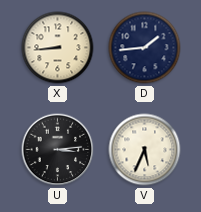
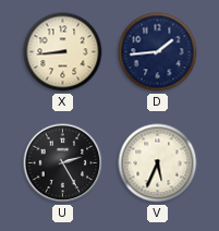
U: 3:14 -> 2:25 (63, 163)
